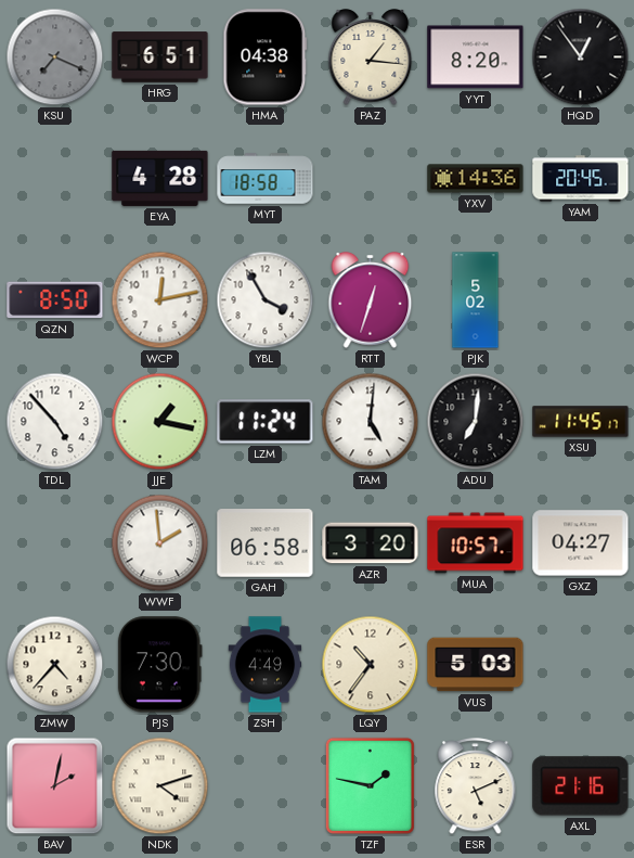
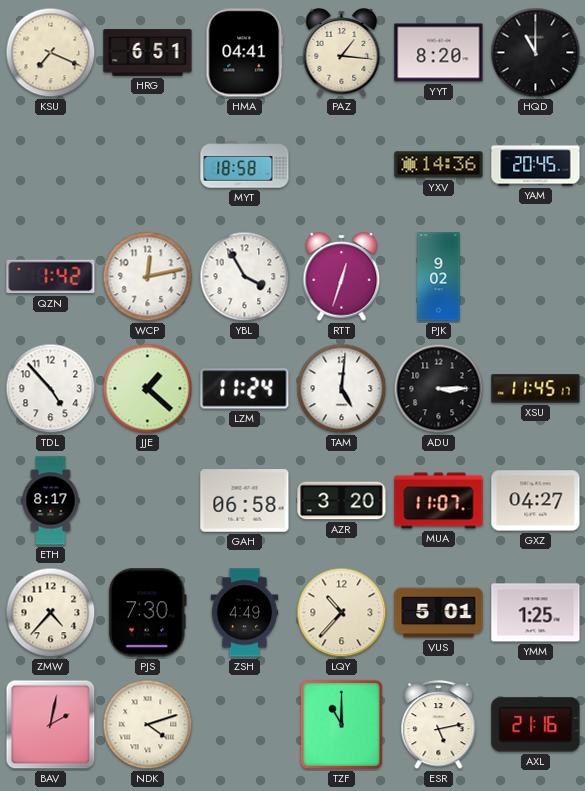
KSU dial: grey -> cream (51, 53)
HMA: 04:38 -> 04:41 (245, 53)
HQD: 12:54 -> 11:00 (536, 53)
EYA: 4:28 -> none (160, 178)
QZN: 8:50 -> 1:42 (51, 277)
PJK: 5:02 -> 9:02 (439, 277)
JJE: 1:17 -> 1:22 (148, 389)
ADU: 7:01 -> 3:15 (439, 389)
ETH: none -> 8:17 (51, 501)
WWF: 1:59 -> none (160, 543)
MUA: 10:57 -> 11:07 (439, 501)
LQY: 10:36 -> 10:37 (342, 613)
VUS: 5:03 -> 5:01 (439, 613)
YMM: none -> 1:25 (536, 613)
TZF: 1:47 -> 11:00 (341, 724)
ESR: 5:11 -> 5:13 (439, 725)
